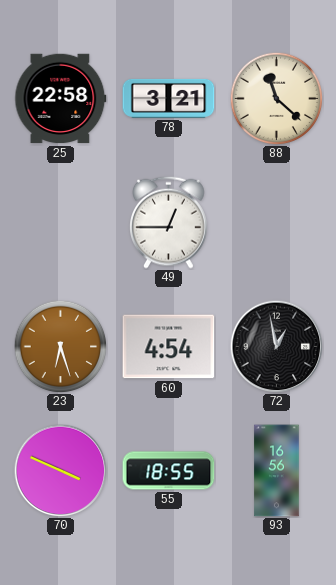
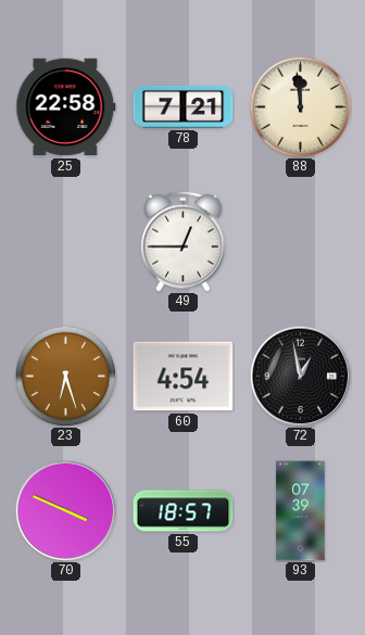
78: 3:21 -> 7:21 (184, 106)
88: 11:22 -> 11:59 (300, 106)
55: 18:55 -> 18:57 (184, 511)
93: 16:56 -> 07:39 (301, 511)
